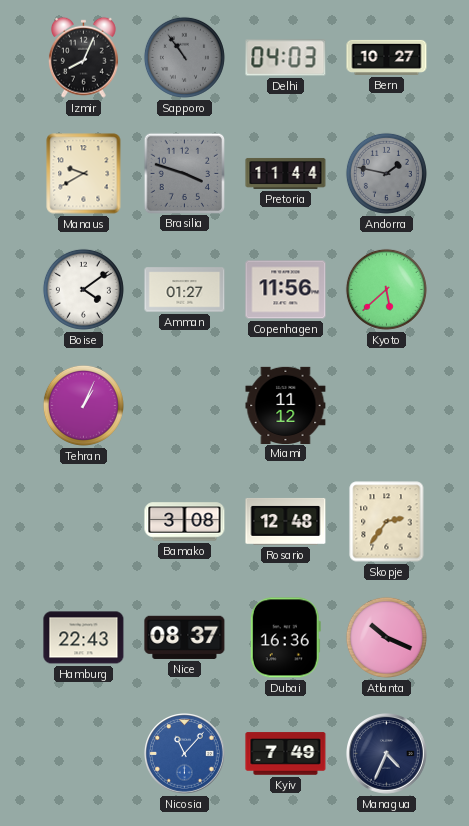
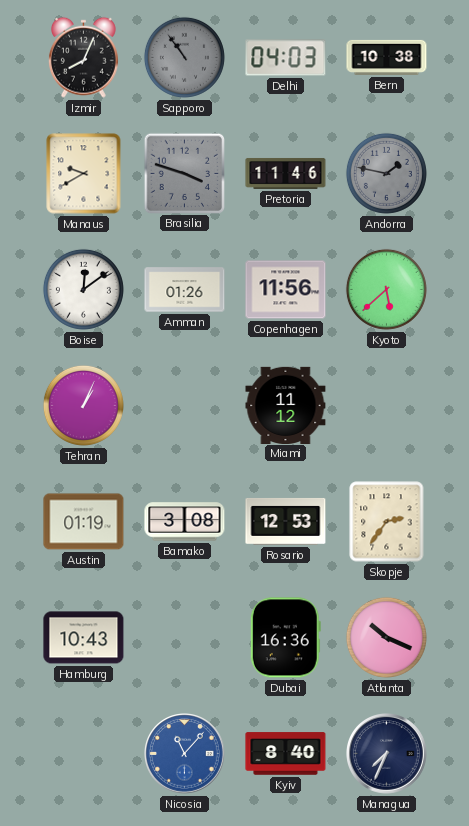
Bern: 10:27 -> 10:38 (387, 57)
Pretoria: 11:44 -> 11:46 (286, 173)
Boise: 4:09 -> 12:09 (83, 289)
Amman: 01:27 -> 01:26 (185, 290)
Austin: none -> 01:19 (84, 522)
Rosario: 12:48 -> 12:53 (286, 521)
Hamburg: 22:43 -> 10:43 (84, 638)
Nice: 08:37 -> none (185, 637)
Kyiv: 7:49 -> 8:40 (286, 754)
Managua: 4:34 -> 7:34 (387, 754)
